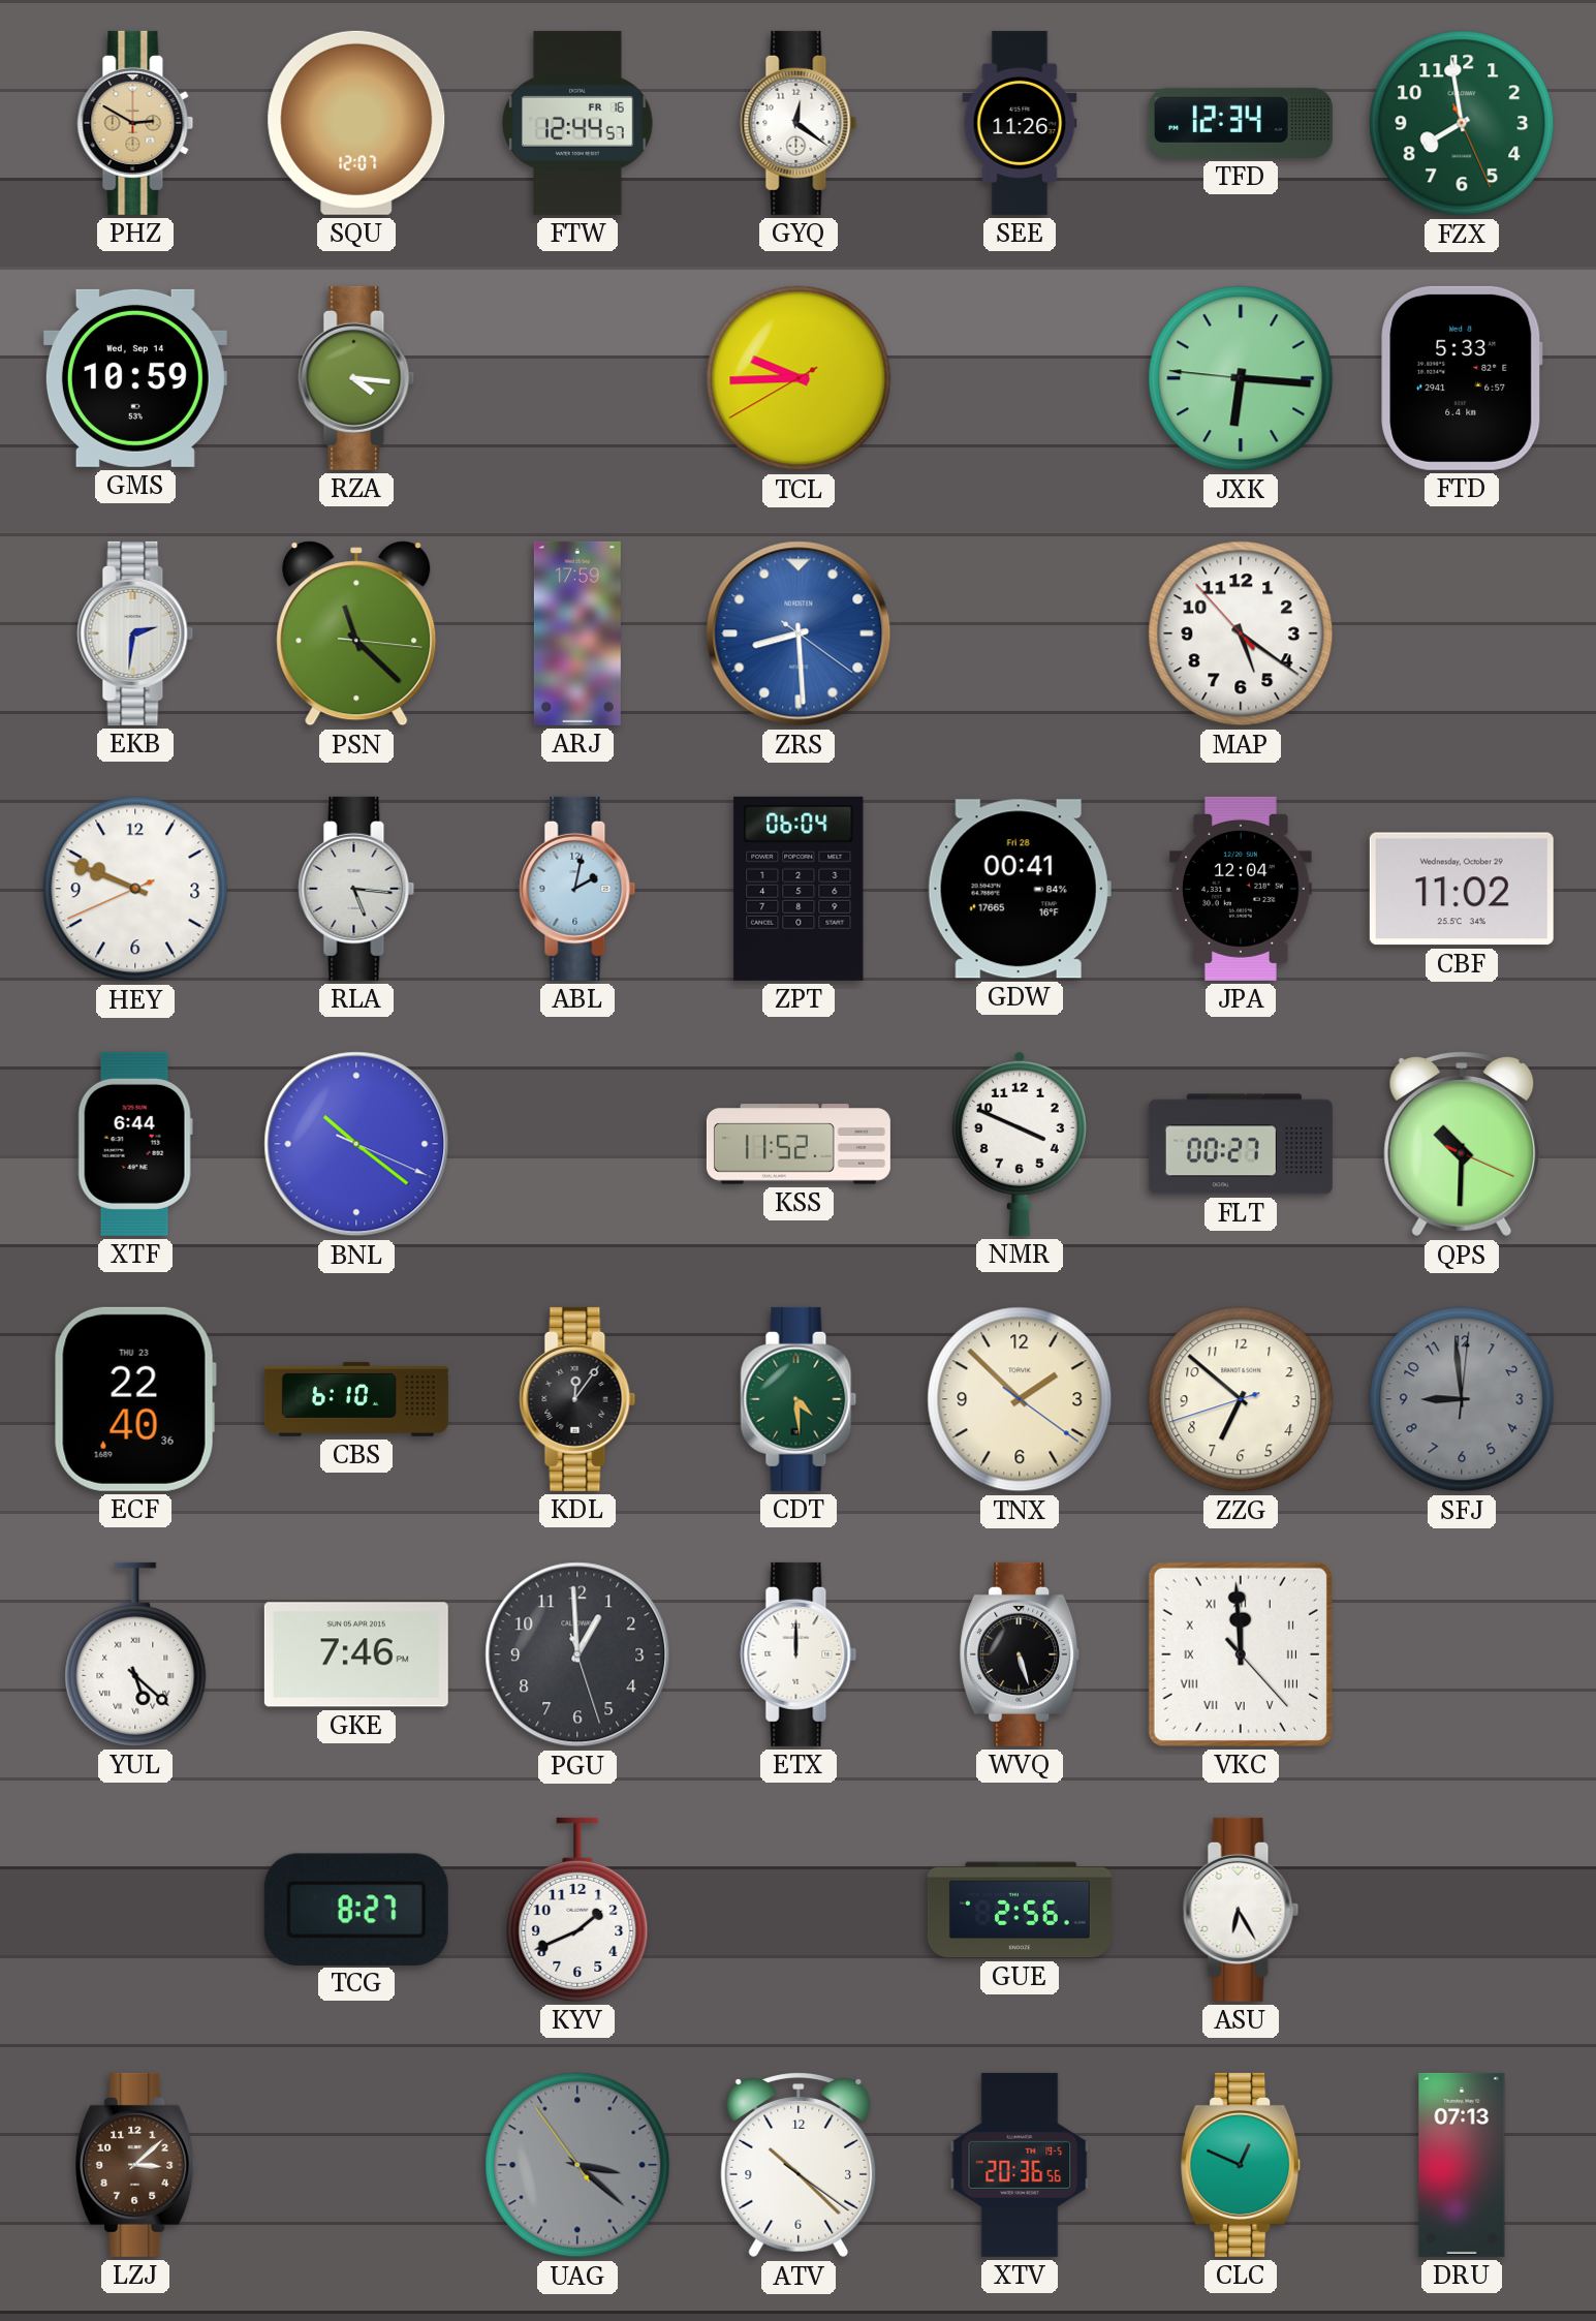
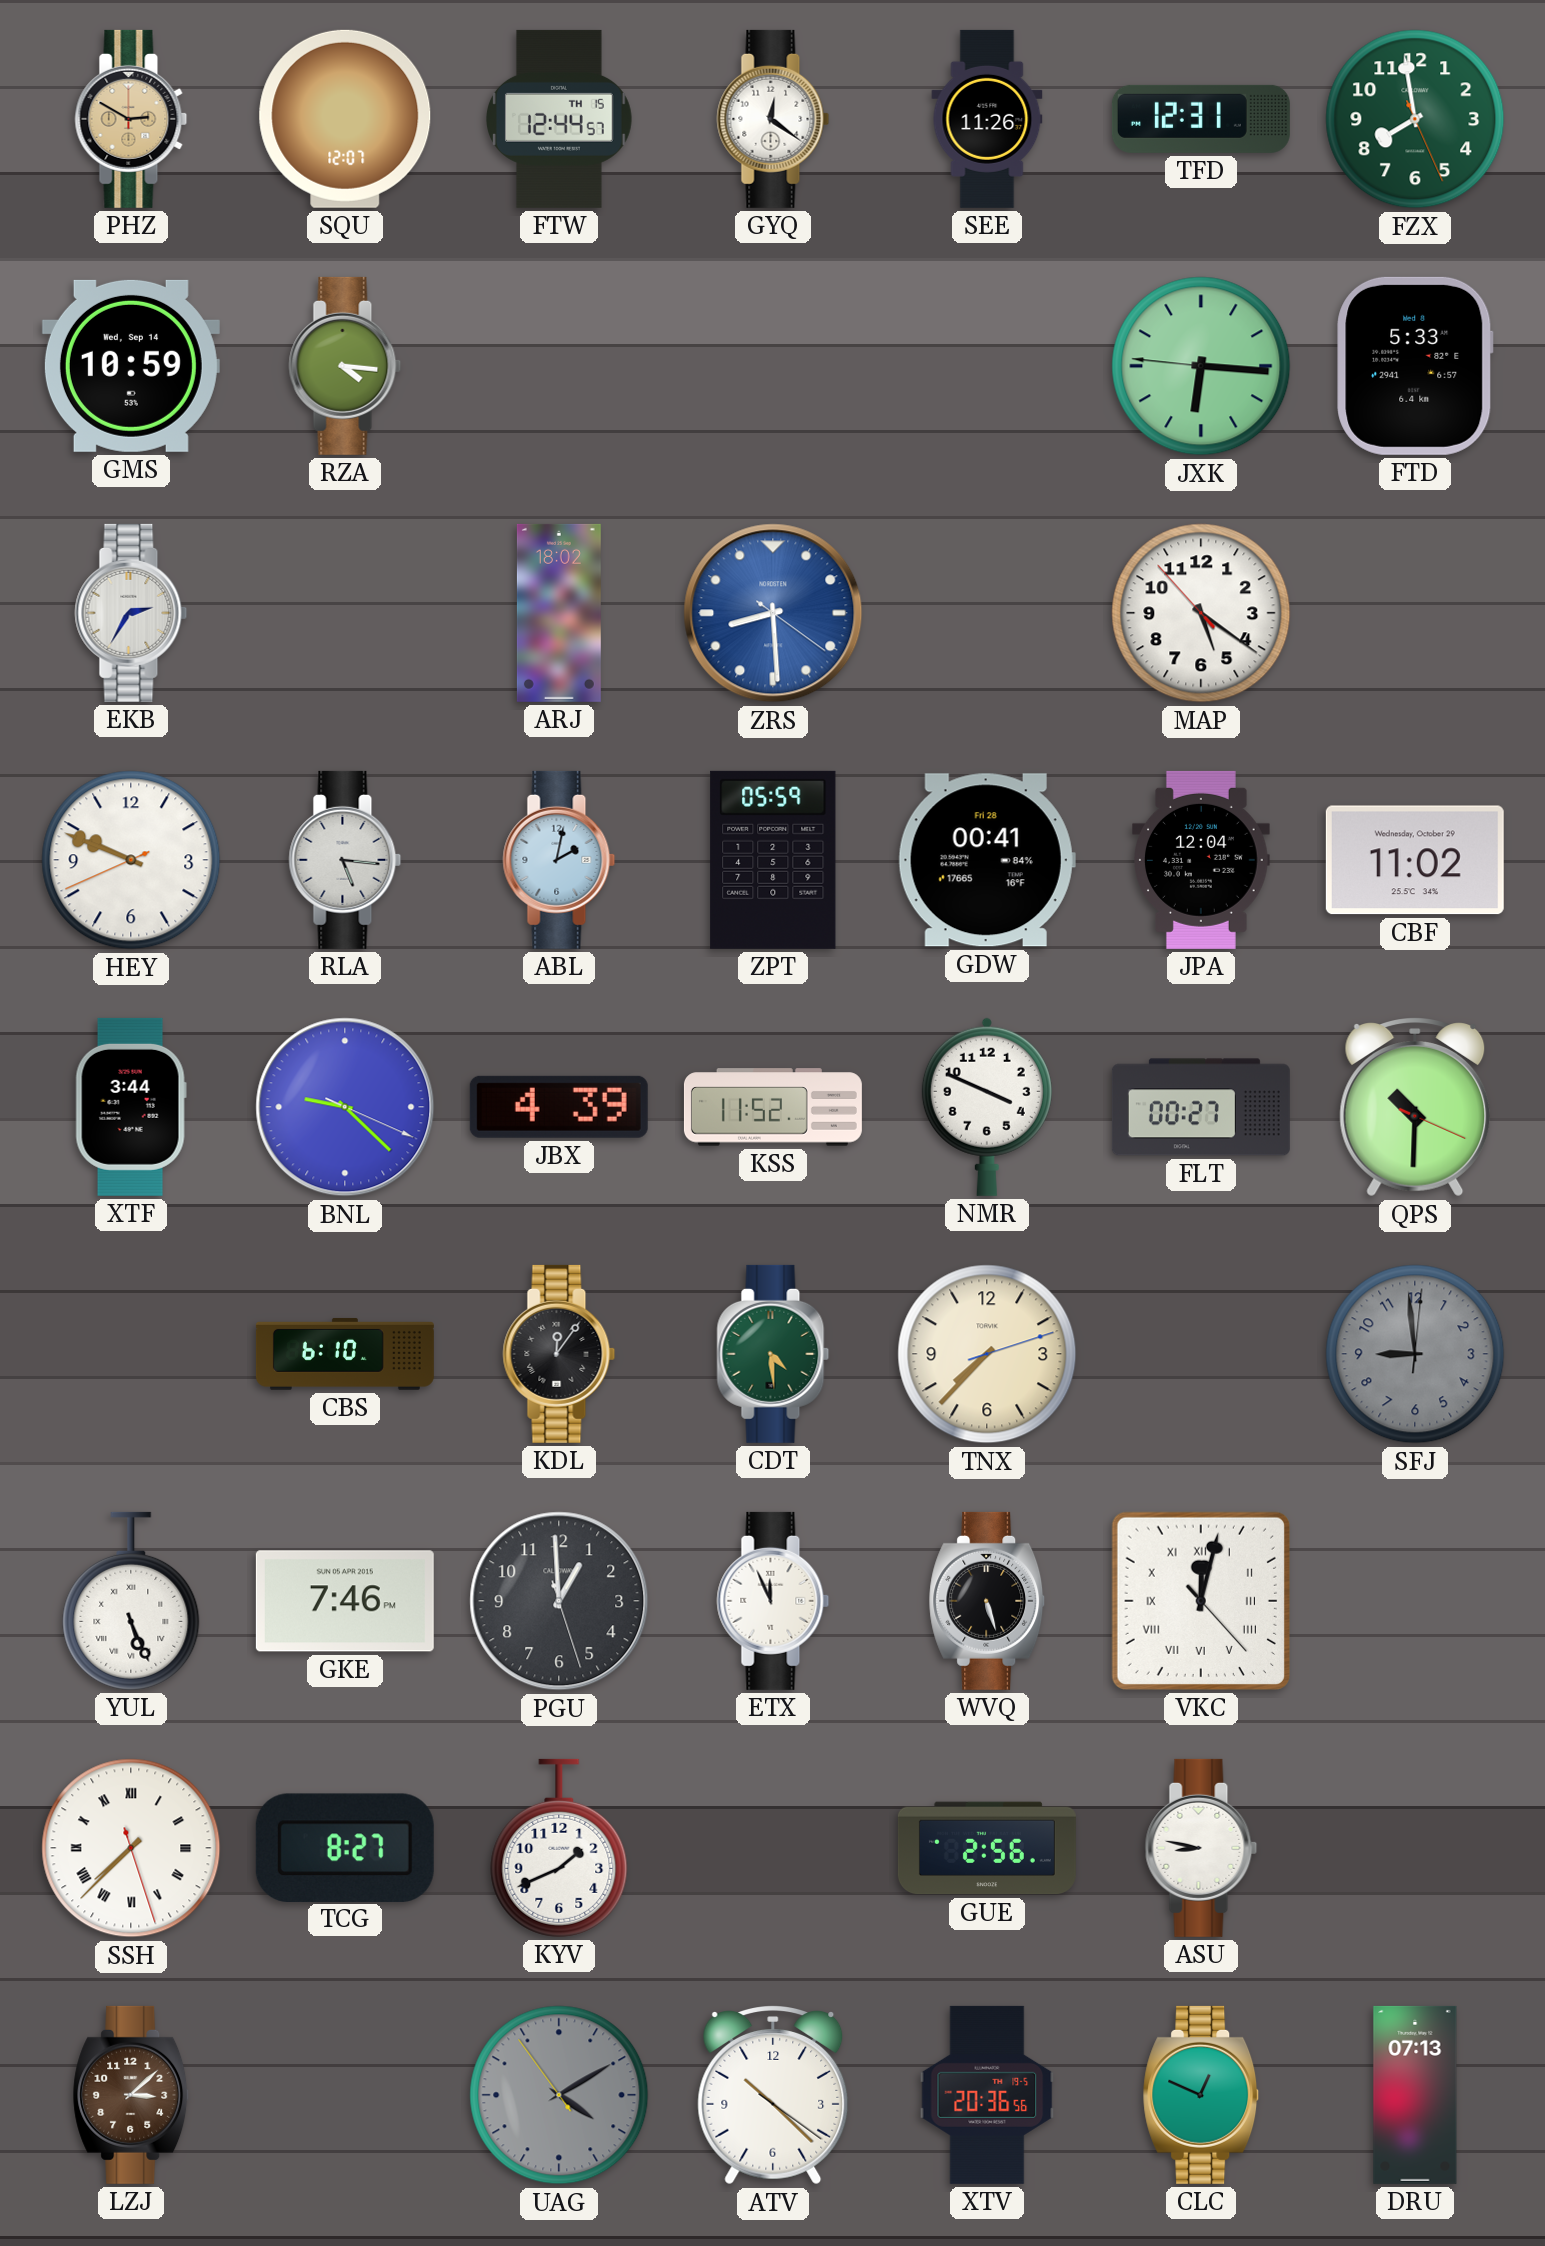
FTW date: FR 16 -> TH 15 (560, 119)
TFD: 12:34 -> 12:31 (1201, 119)
TCL: 9:44 -> none (799, 378)
EKB: 2:31 -> 2:35 (131, 613)
PSN: 11:22 -> none (356, 633)
ARJ: 17:59 -> 18:02 (559, 613)
ZPT: 06:04 -> 05:59 (773, 860)
XTF: 6:44 -> 3:44 (131, 1107)
BNL: 10:21 -> 9:22 (345, 1107)
JBX: none -> 4:39 (559, 1107)
ECF: 22:40 -> none (135, 1399)
TNX: 1:52 -> 7:37 (987, 1354)
ZZG: 6:51 -> none (1241, 1399)
YUL: 5:22 -> 5:26 (131, 1601)
ETX: 12:00 -> 11:56 (773, 1601)
VKC: 11:59 -> 12:02 (1201, 1601)
SSH: none -> 7:37 (131, 1848)
ASU: 6:25 -> 8:47 (1201, 1848)
UAG: 3:21 -> 4:09 (559, 2095)
